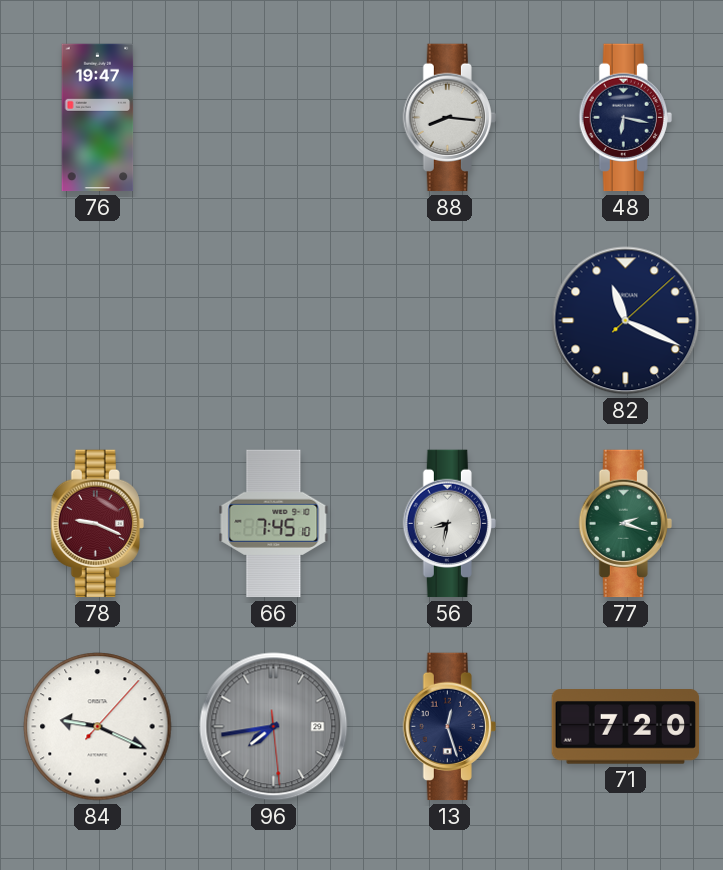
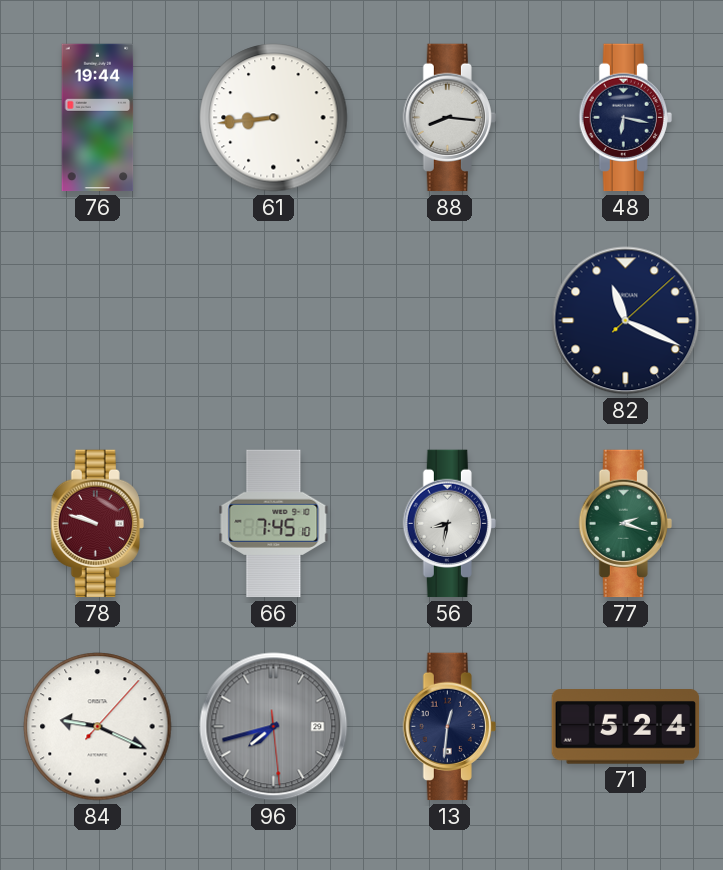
76: 19:47 -> 19:44 (98, 118)
61: none -> 8:44 (274, 118)
78: 9:19 -> 9:48 (97, 524)
96: 7:43 -> 7:42 (274, 727)
13: 12:27 -> 12:31 (449, 727)
71: 7:20 -> 5:24 (626, 727)
